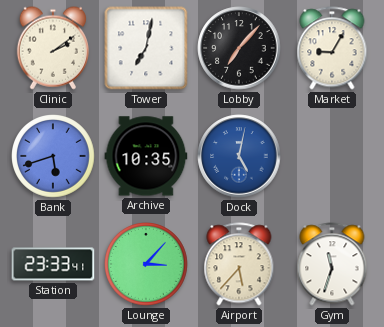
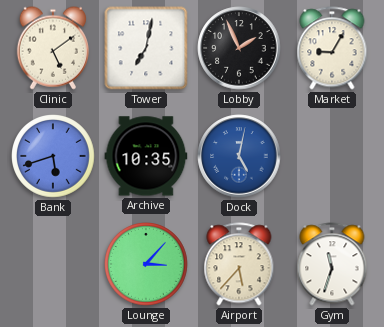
Clinic: 2:09 -> 5:09 (53, 48)
Lobby: 7:07 -> 1:56 (239, 48)
Station: 23:33 -> none (53, 264)
